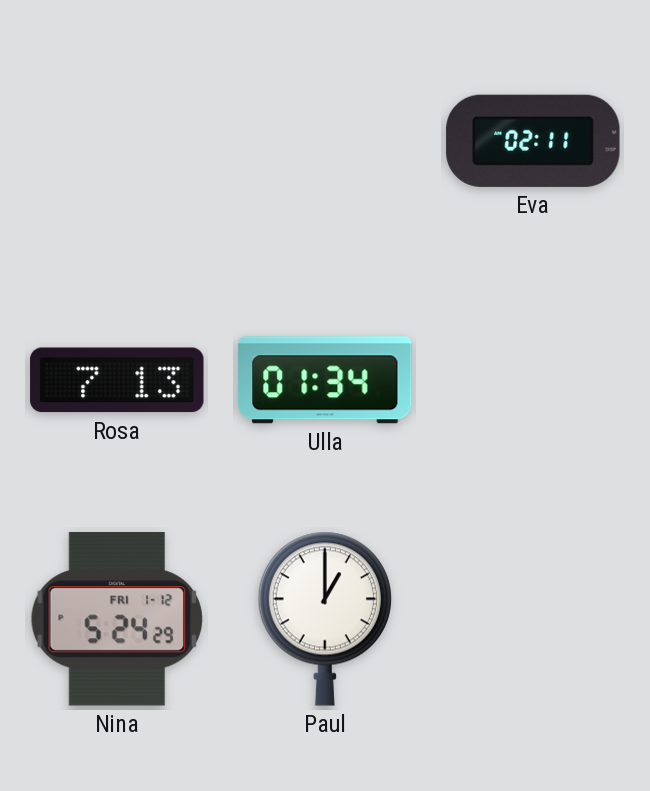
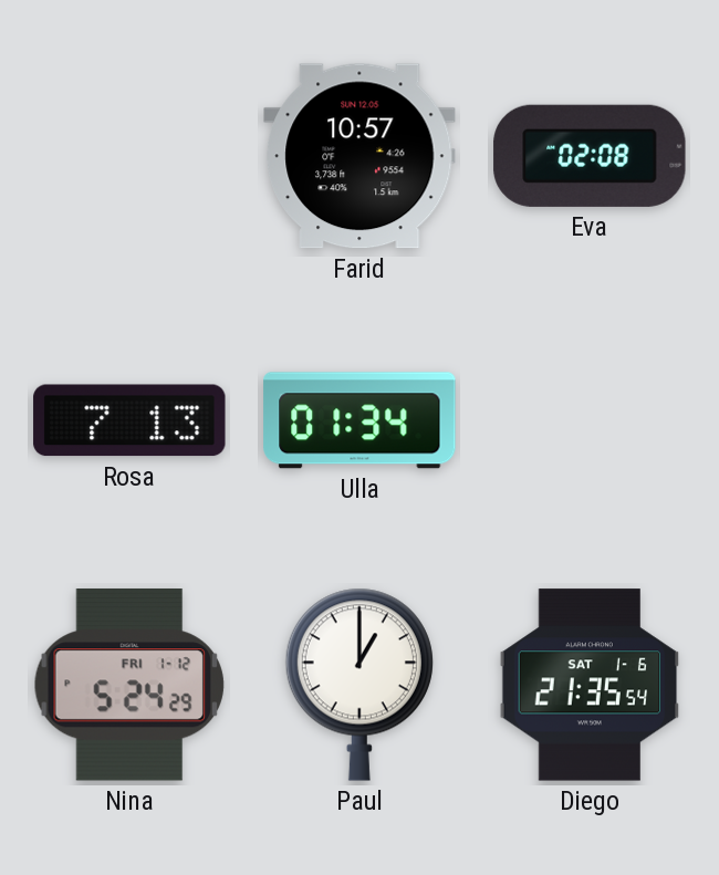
Farid: none -> 10:57 (359, 156)
Eva: 02:11 -> 02:08 (590, 156)
Diego: none -> 21:35 (590, 685)
